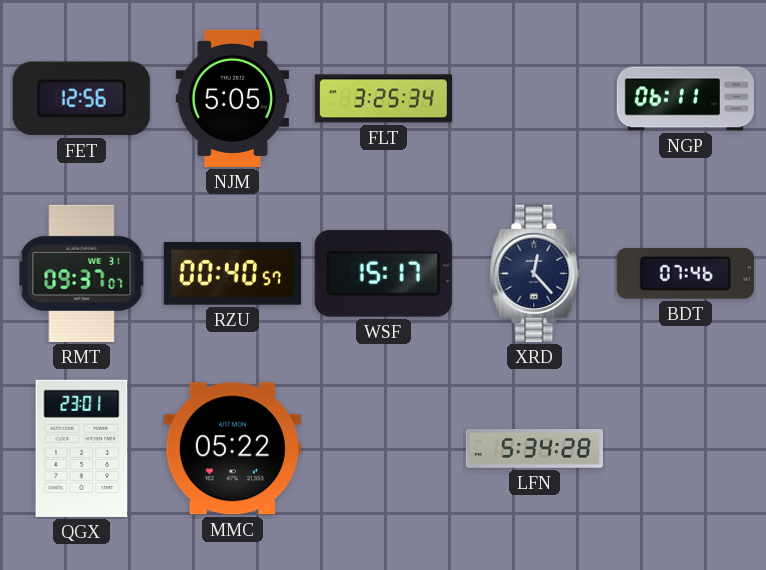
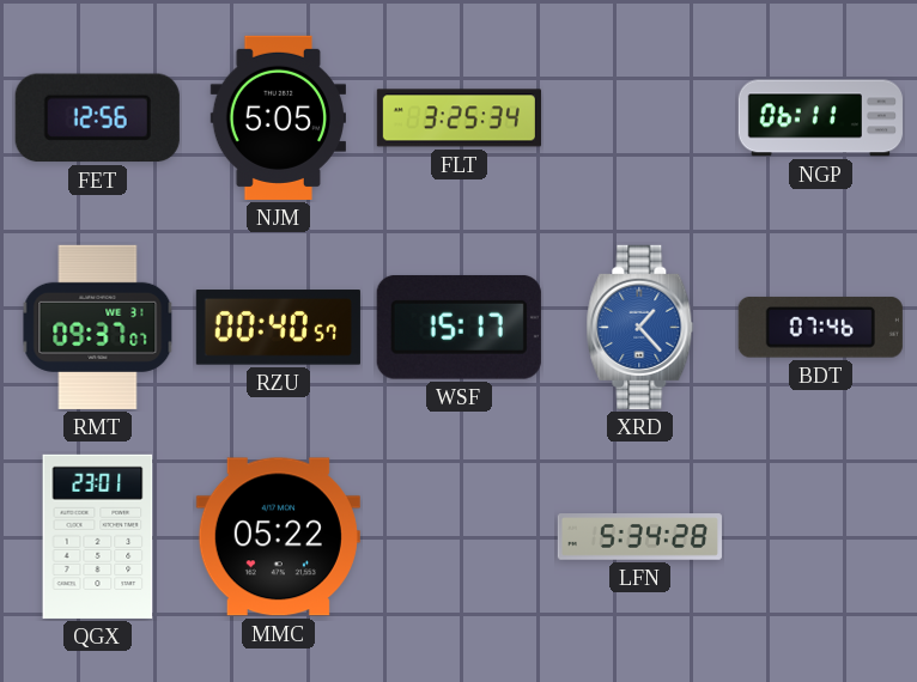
XRD: 12:23 -> 1:23 (640, 327)
XRD dial: navy -> blue (640, 327)
